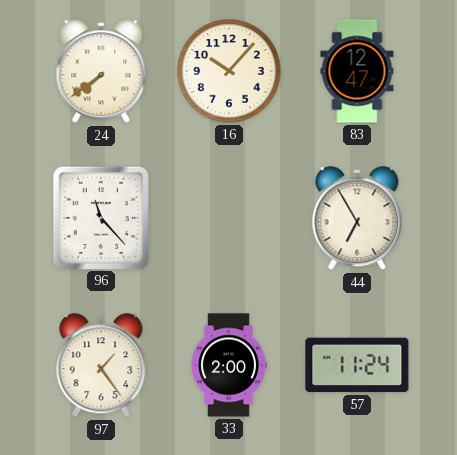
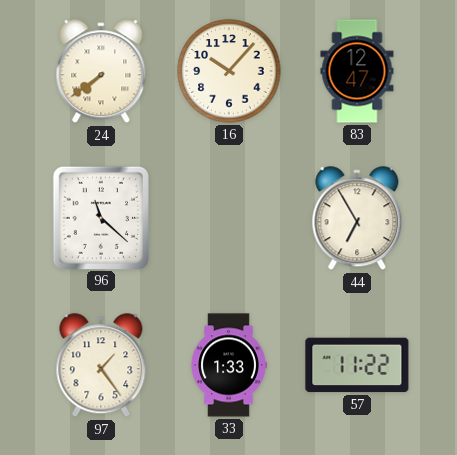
96: 11:23 -> 11:22 (101, 217)
33: 2:00 -> 1:33 (229, 365)
57: 11:24 -> 11:22 (357, 365)
